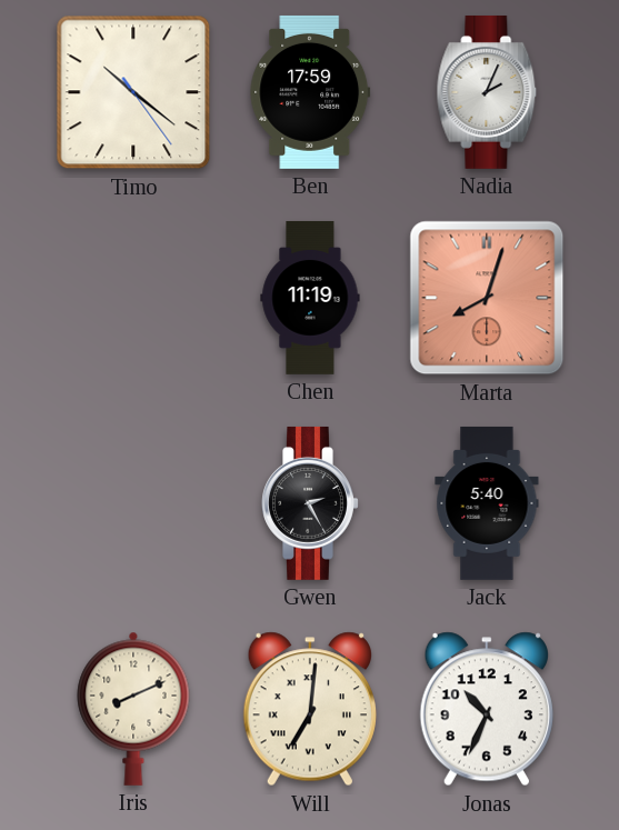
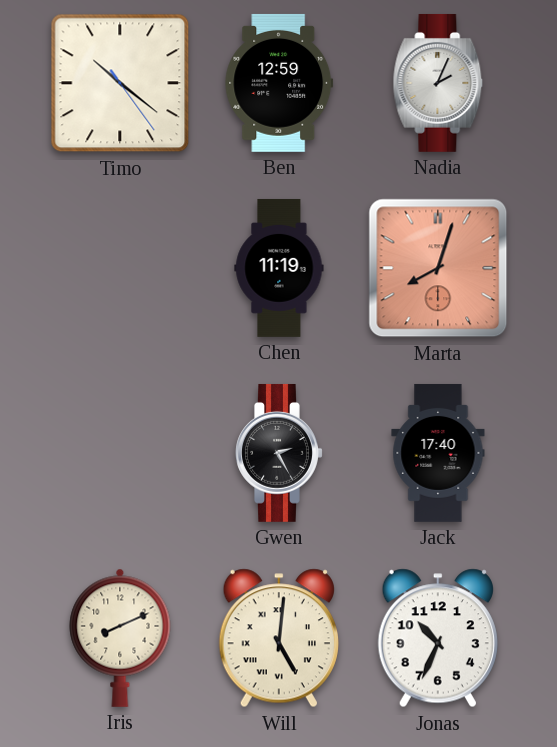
Ben: 17:59 -> 12:59 (279, 83)
Jack: 5:40 -> 17:40 (438, 453)
Will: 7:01 -> 5:01 (279, 638)
